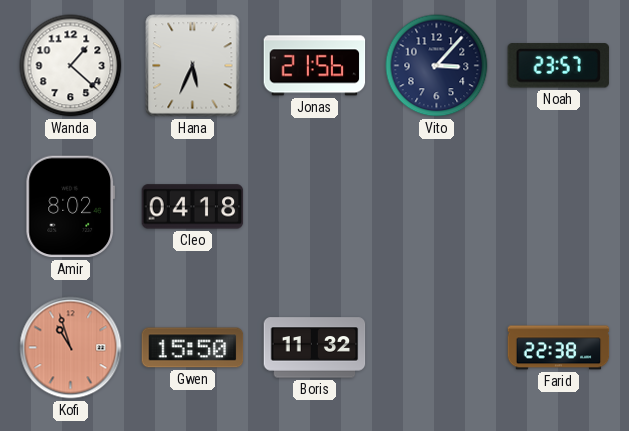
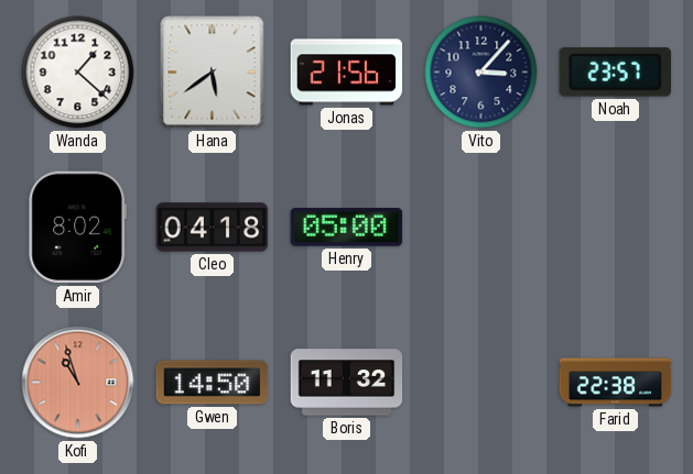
Hana: 5:34 -> 5:39 (213, 73)
Henry: none -> 05:00 (347, 228)
Gwen: 15:50 -> 14:50 (213, 383)
